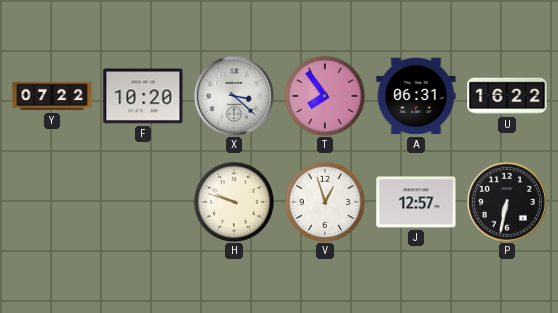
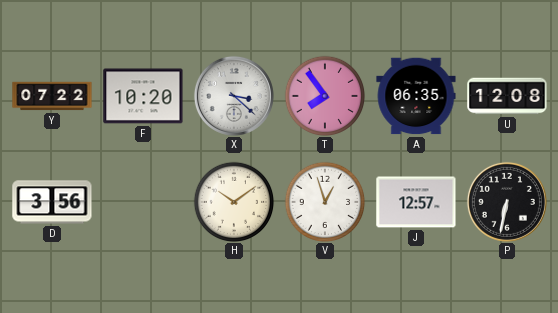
A: 06:31 -> 06:35 (416, 96)
U: 16:22 -> 12:08 (507, 96)
D: none -> 3:56 (52, 202)
H: 9:48 -> 10:09 (234, 202)
